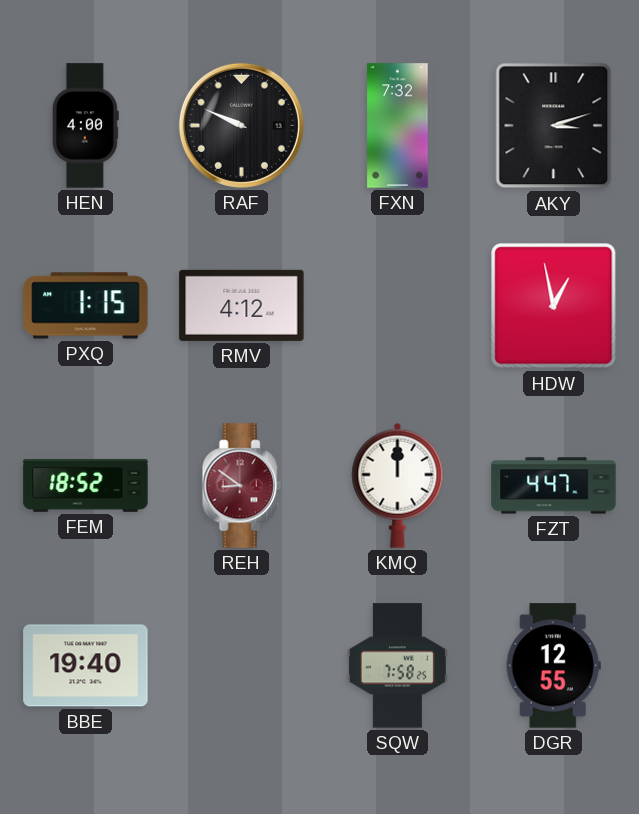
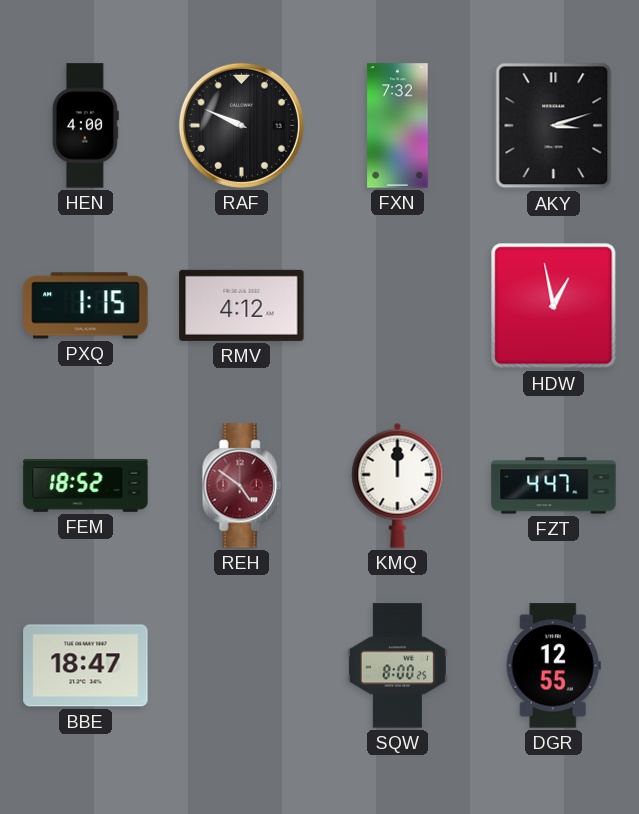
REH: 8:51 -> 4:51 (241, 486)
BBE: 19:40 -> 18:47 (86, 666)
SQW: 7:58 -> 8:00 (397, 666)
